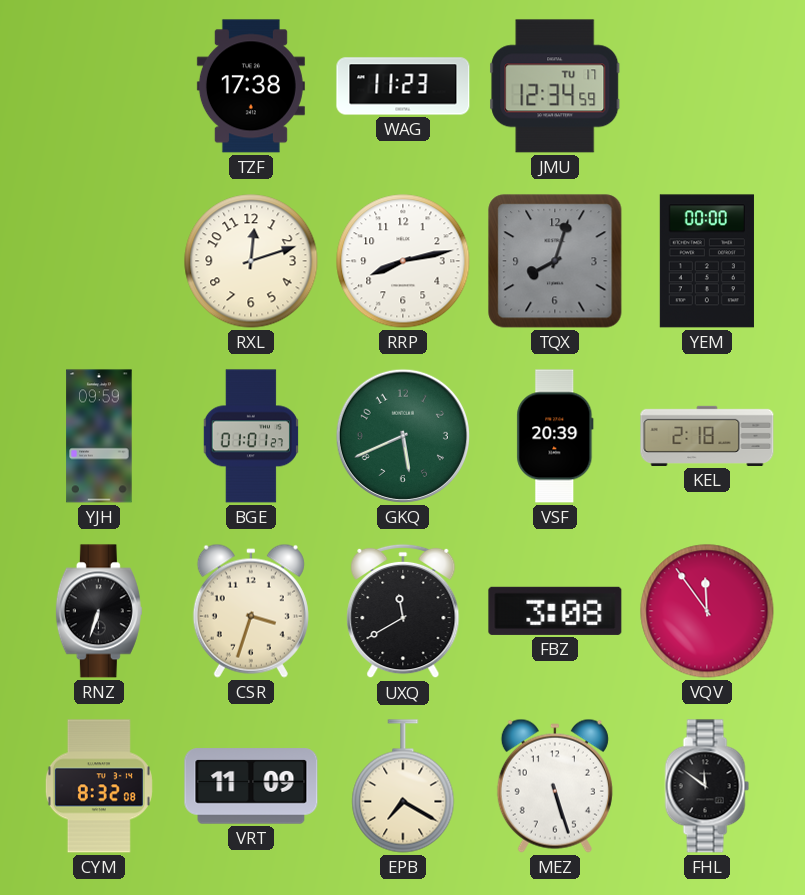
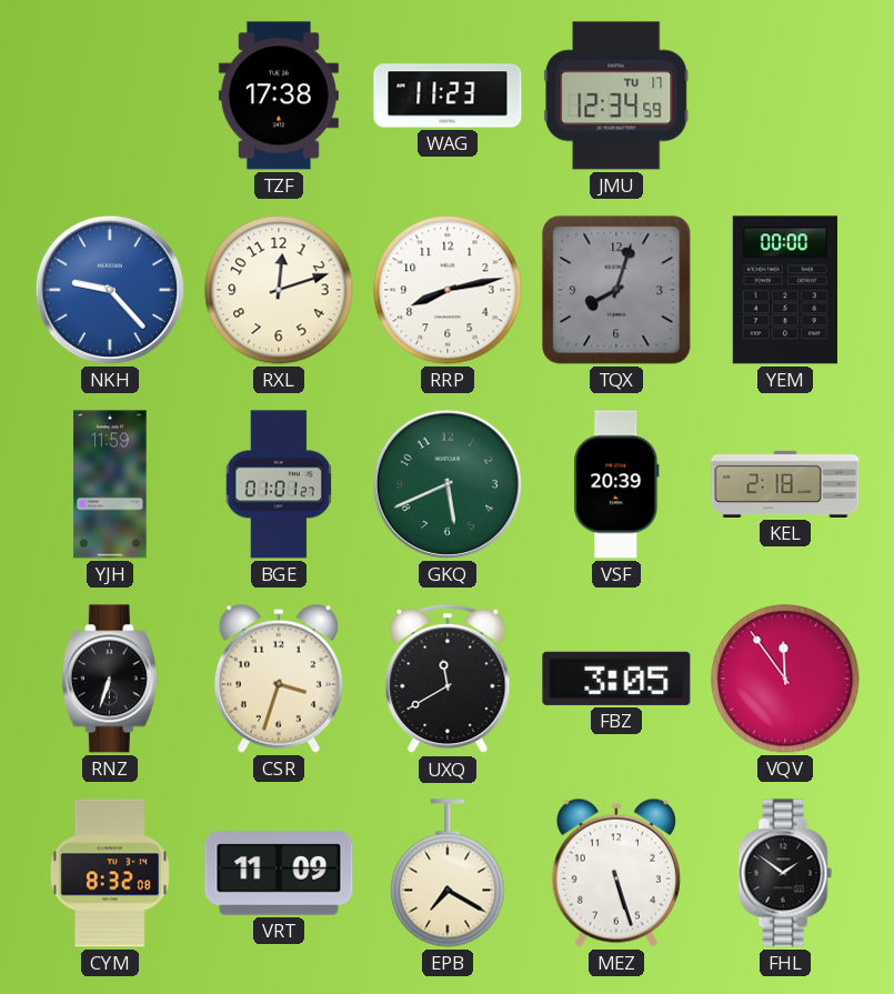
NKH: none -> 9:23 (110, 290)
YJH: 09:59 -> 11:59 (110, 484)
FBZ: 3:08 -> 3:05 (616, 679)
FHL: 11:51 -> 1:51 (785, 873)
